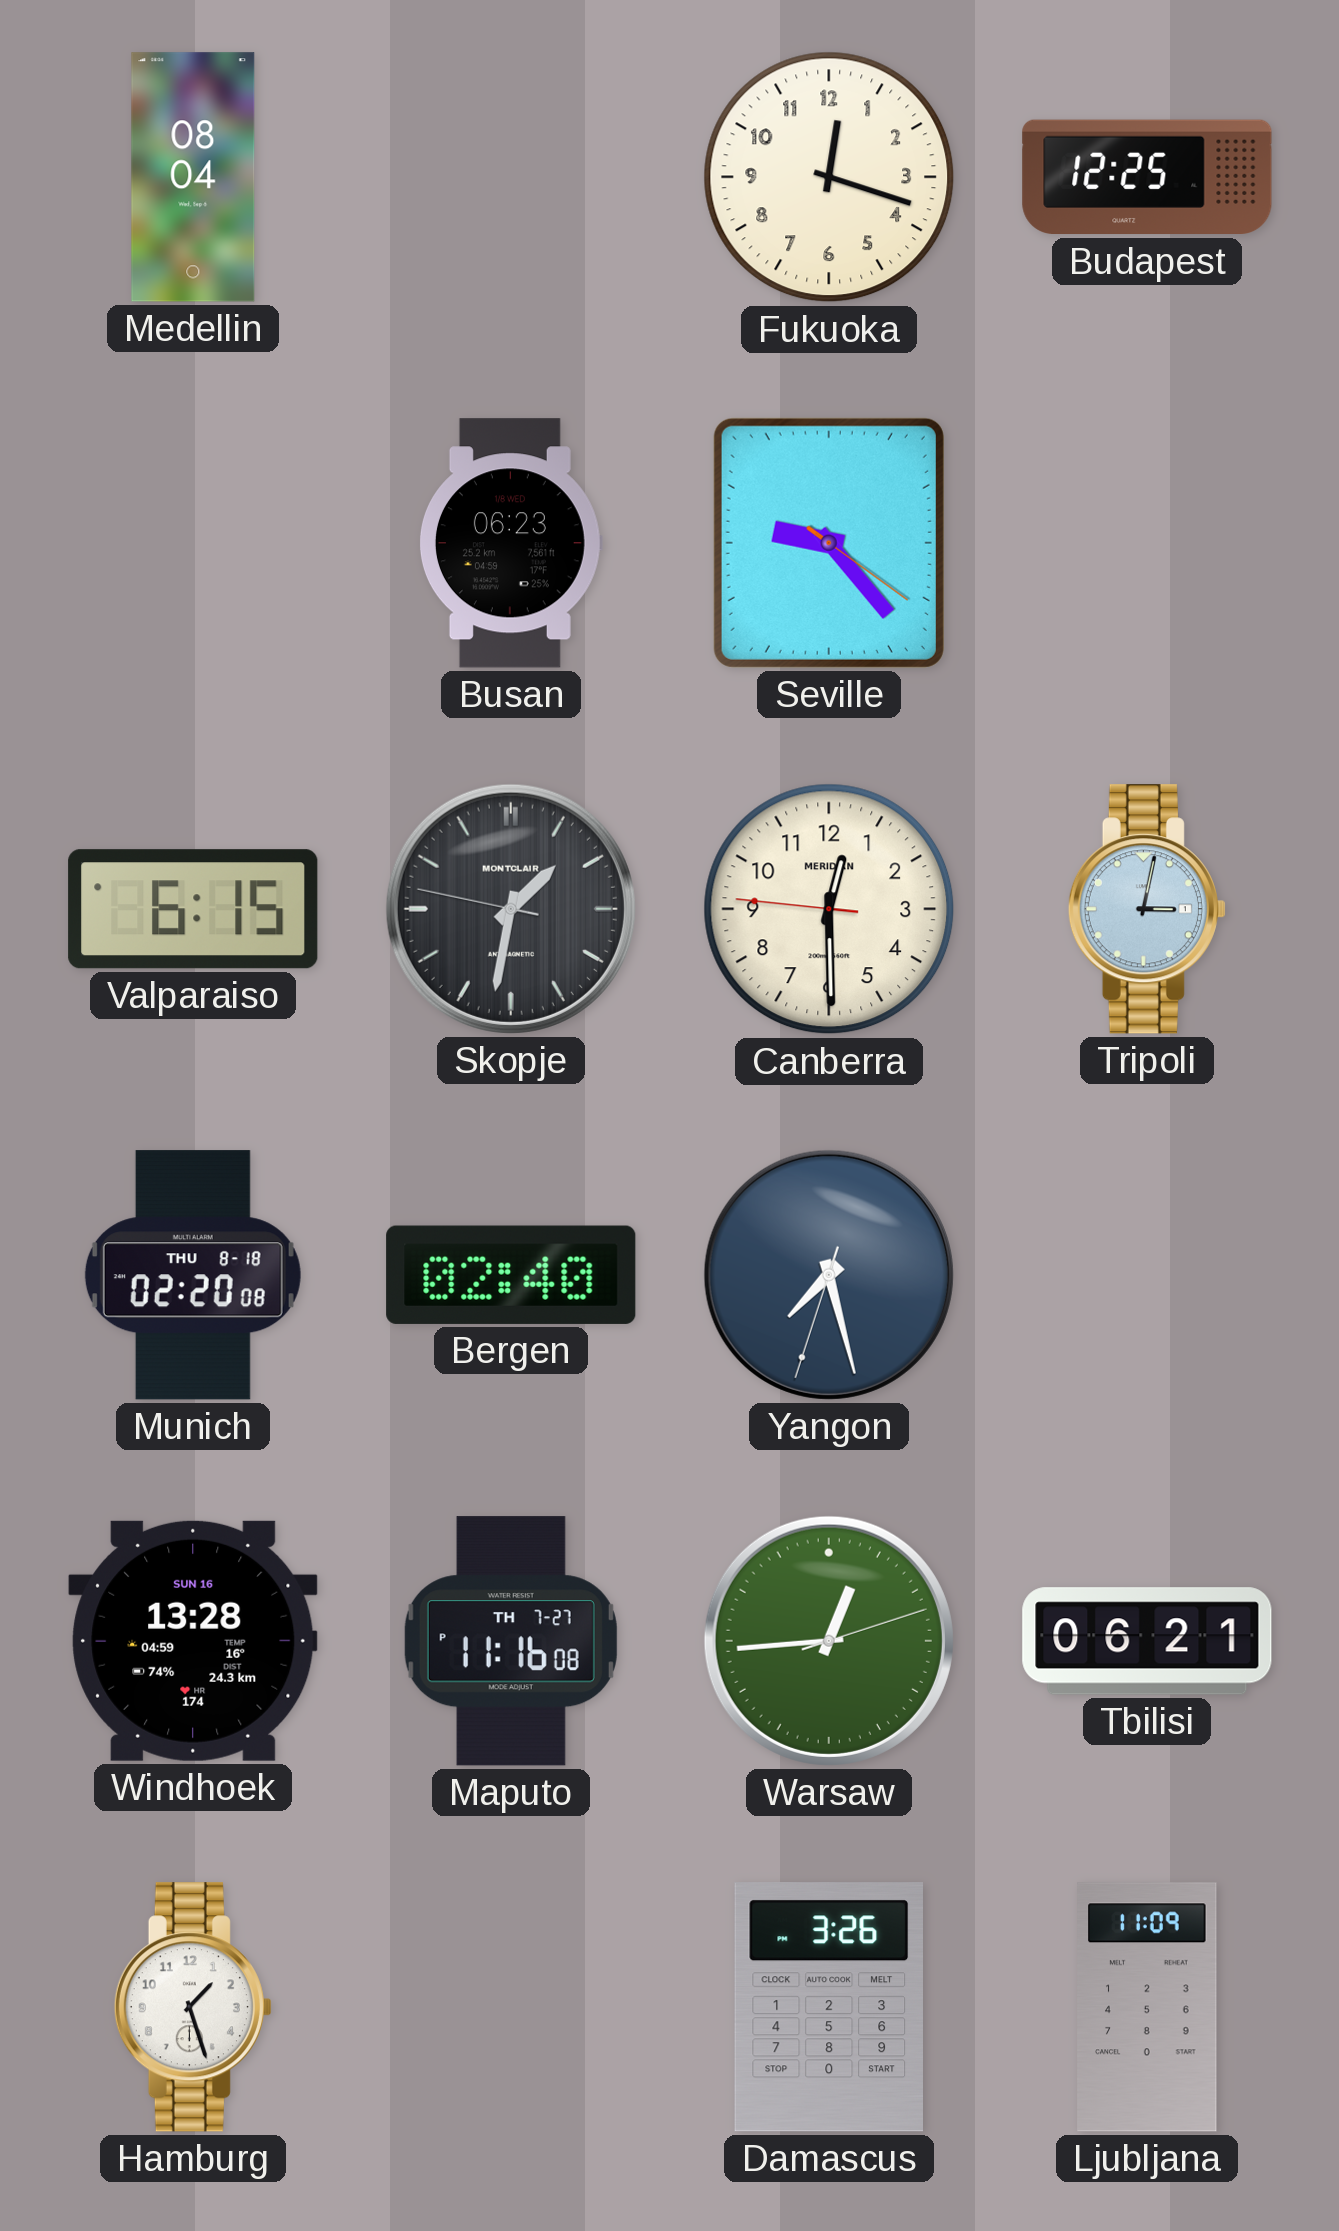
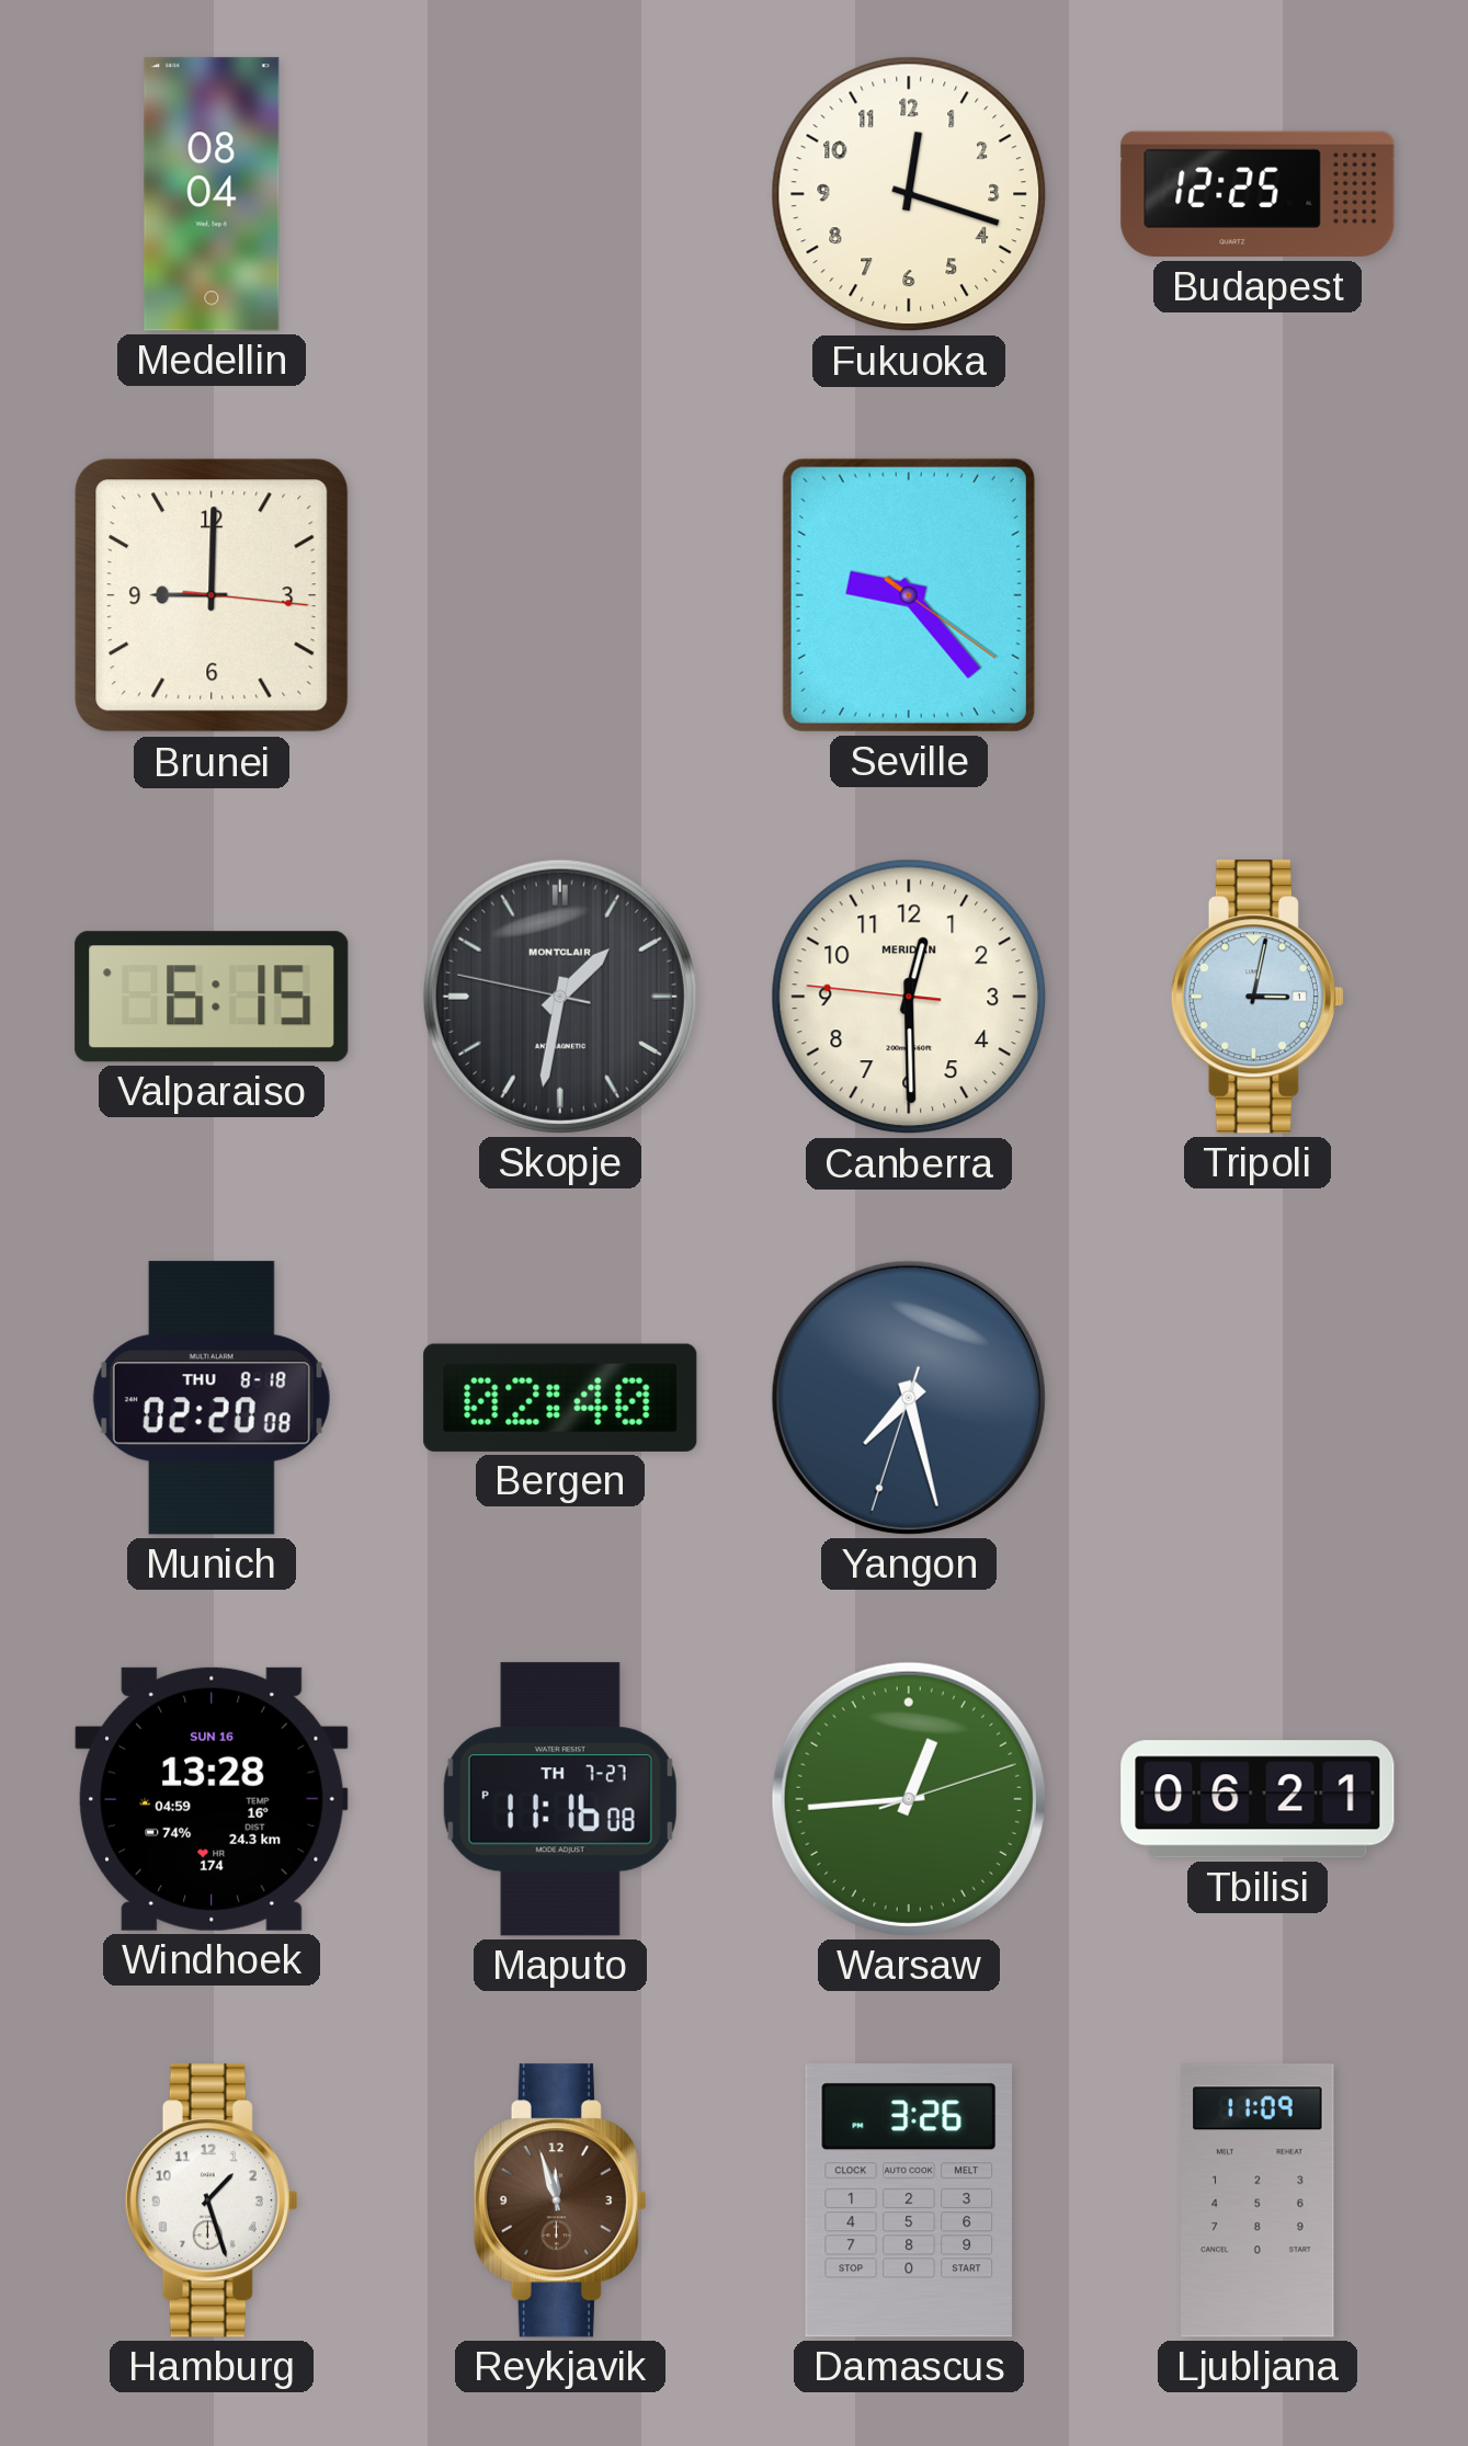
Brunei: none -> 9:00 (212, 595)
Busan: 06:23 -> none (510, 543)
Reykjavik: none -> 11:57 (560, 2200)
